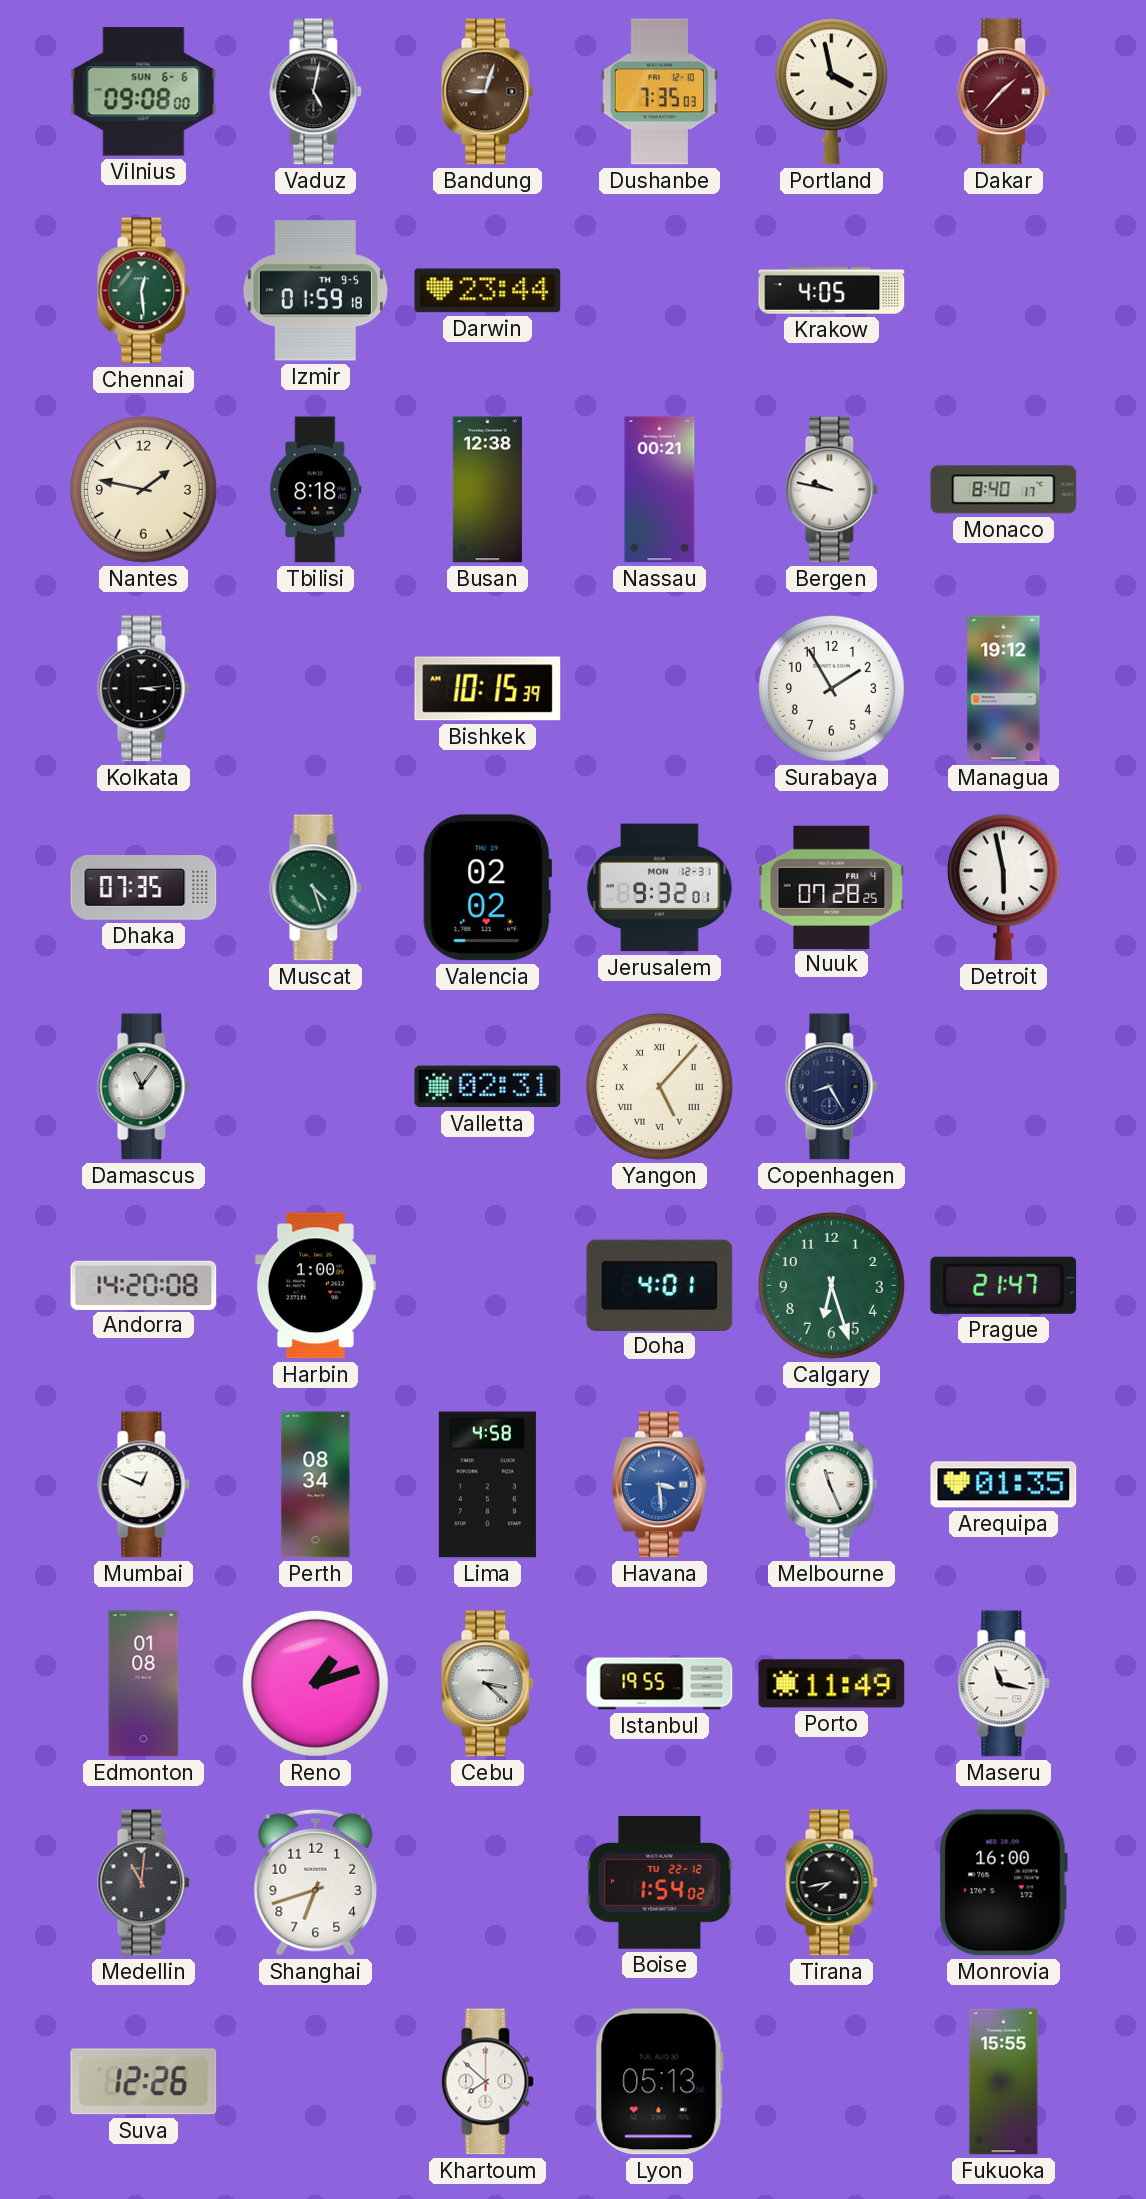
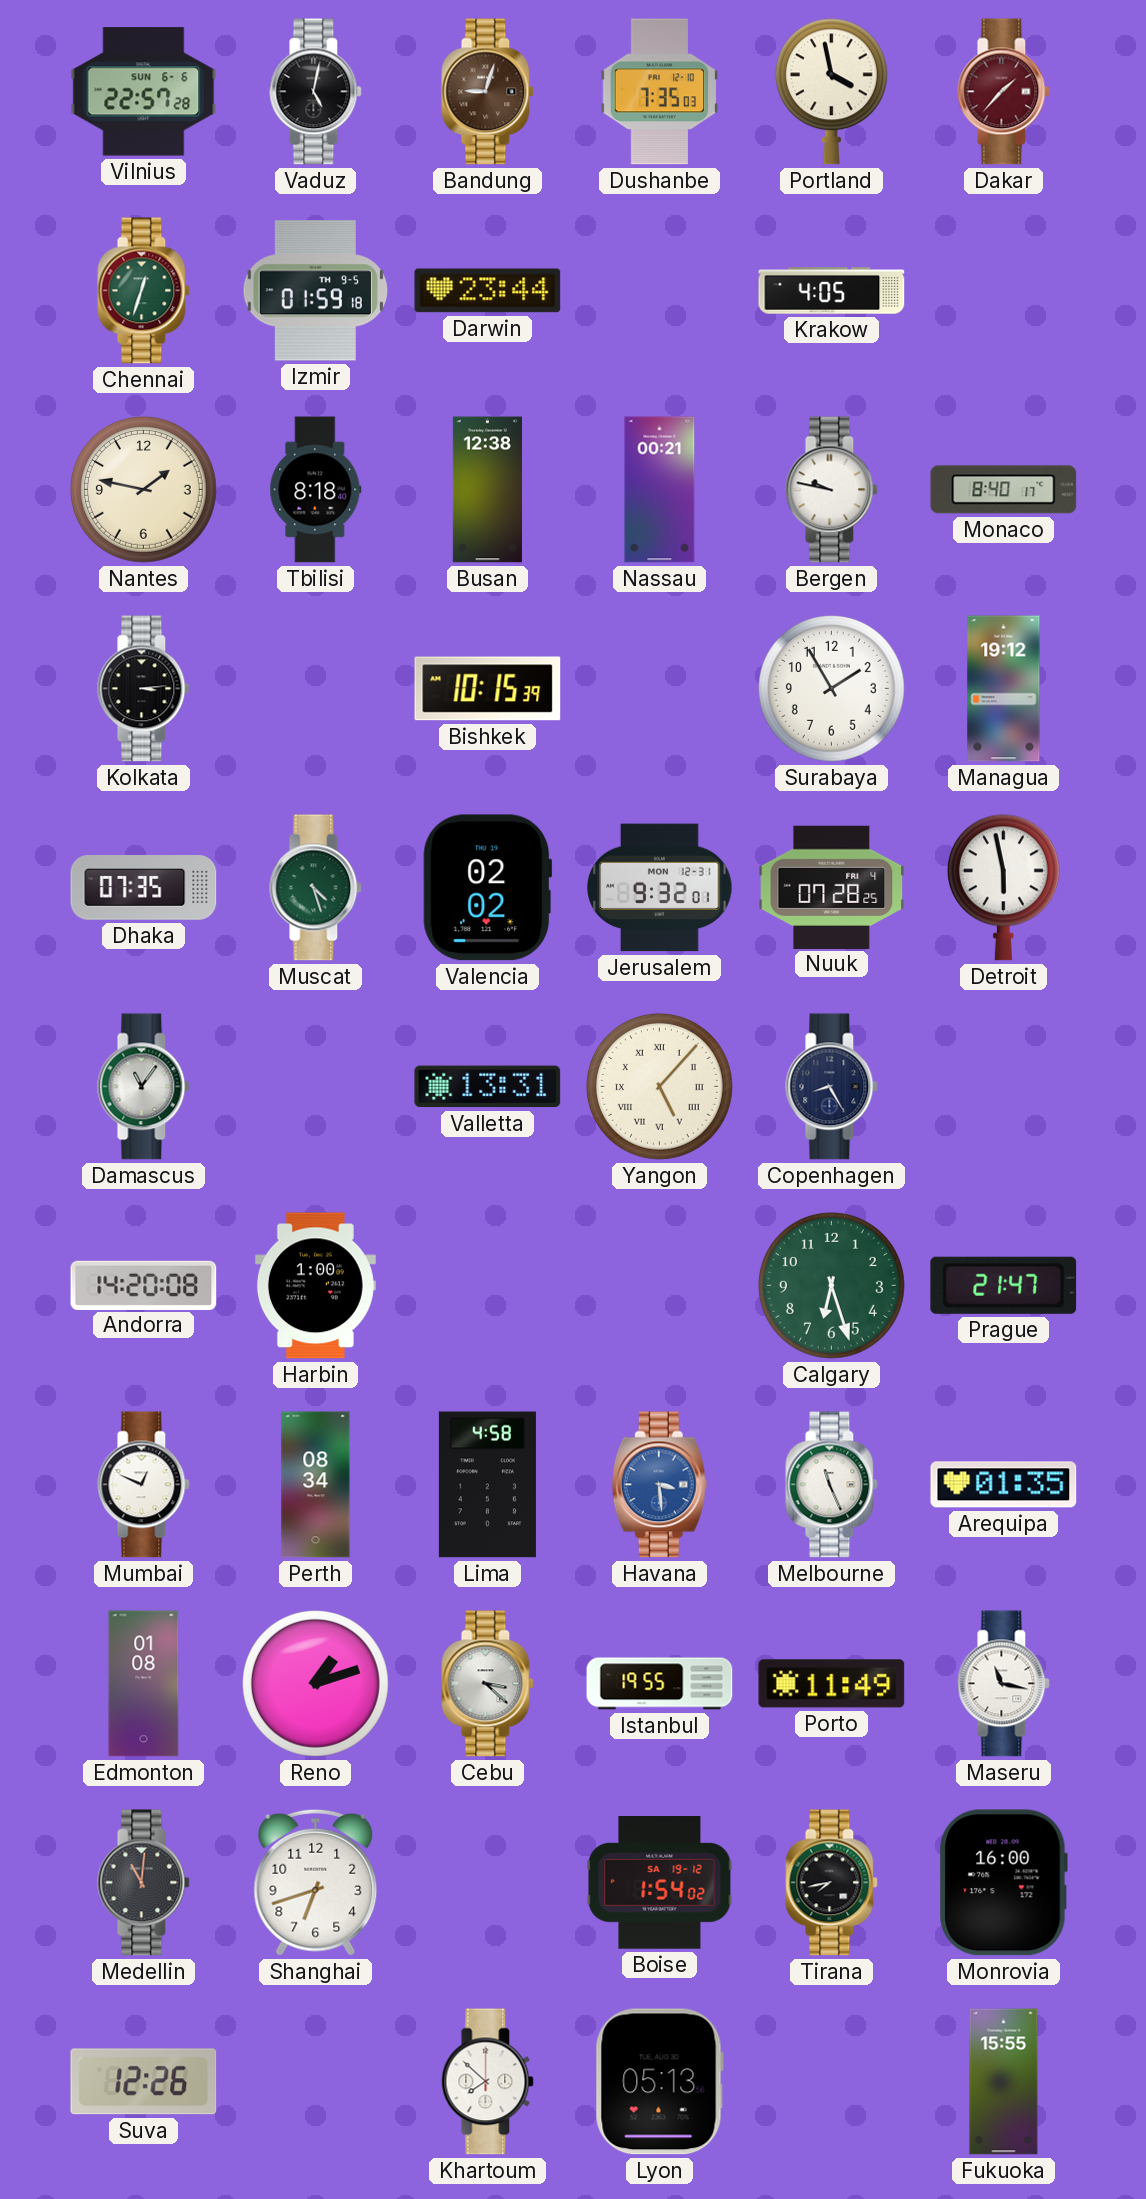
Vilnius: 09:08 -> 22:57 (144, 92)
Chennai: 12:29 -> 12:33 (144, 291)
Valletta: 02:31 -> 13:31 (488, 1087)
Doha: 4:01 -> none (660, 1285)
Boise date: TU 22-12 -> SA 19-12 (660, 1883)
